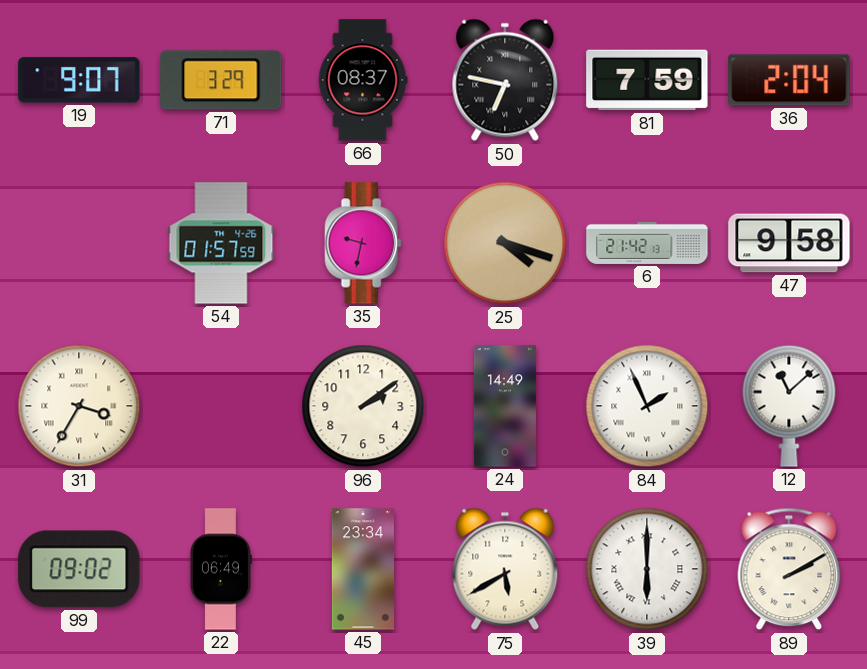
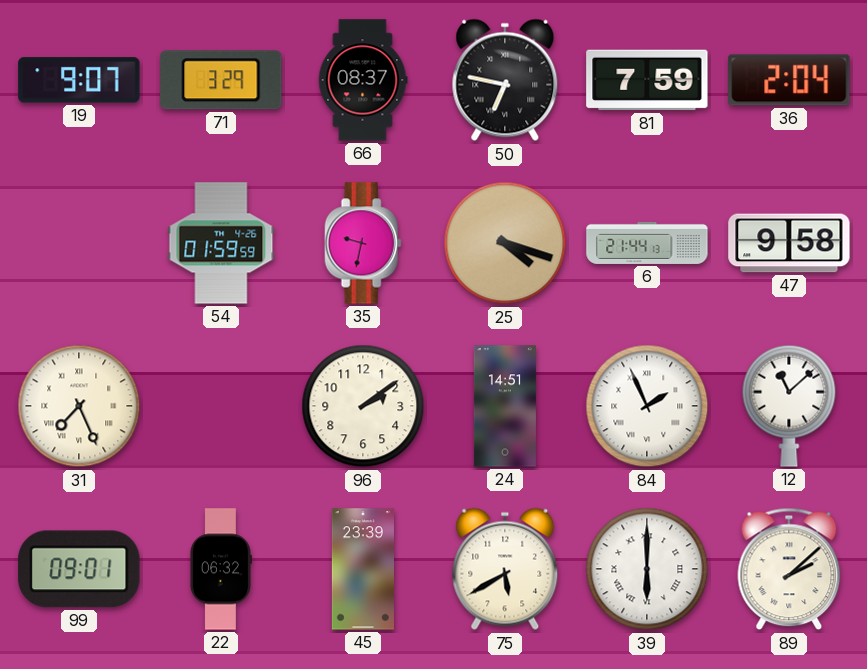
54: 01:57 -> 01:59 (221, 243)
6: 21:42 -> 21:44 (647, 243)
31: 3:35 -> 7:26 (79, 406)
24: 14:49 -> 14:51 (505, 406)
99: 09:02 -> 09:01 (79, 569)
22: 06:49 -> 06:32 (220, 569)
45: 23:34 -> 23:39 (363, 569)
89: 2:10 -> 2:08 (789, 569)
